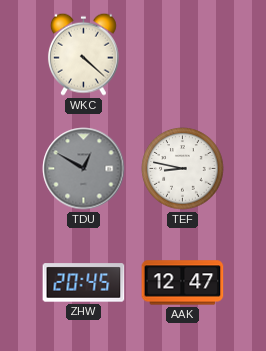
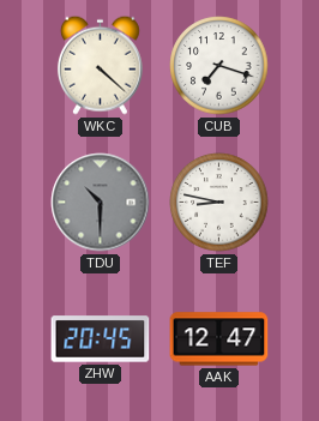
CUB: none -> 7:18 (219, 66)
TDU: 12:50 -> 10:30 (101, 203)
